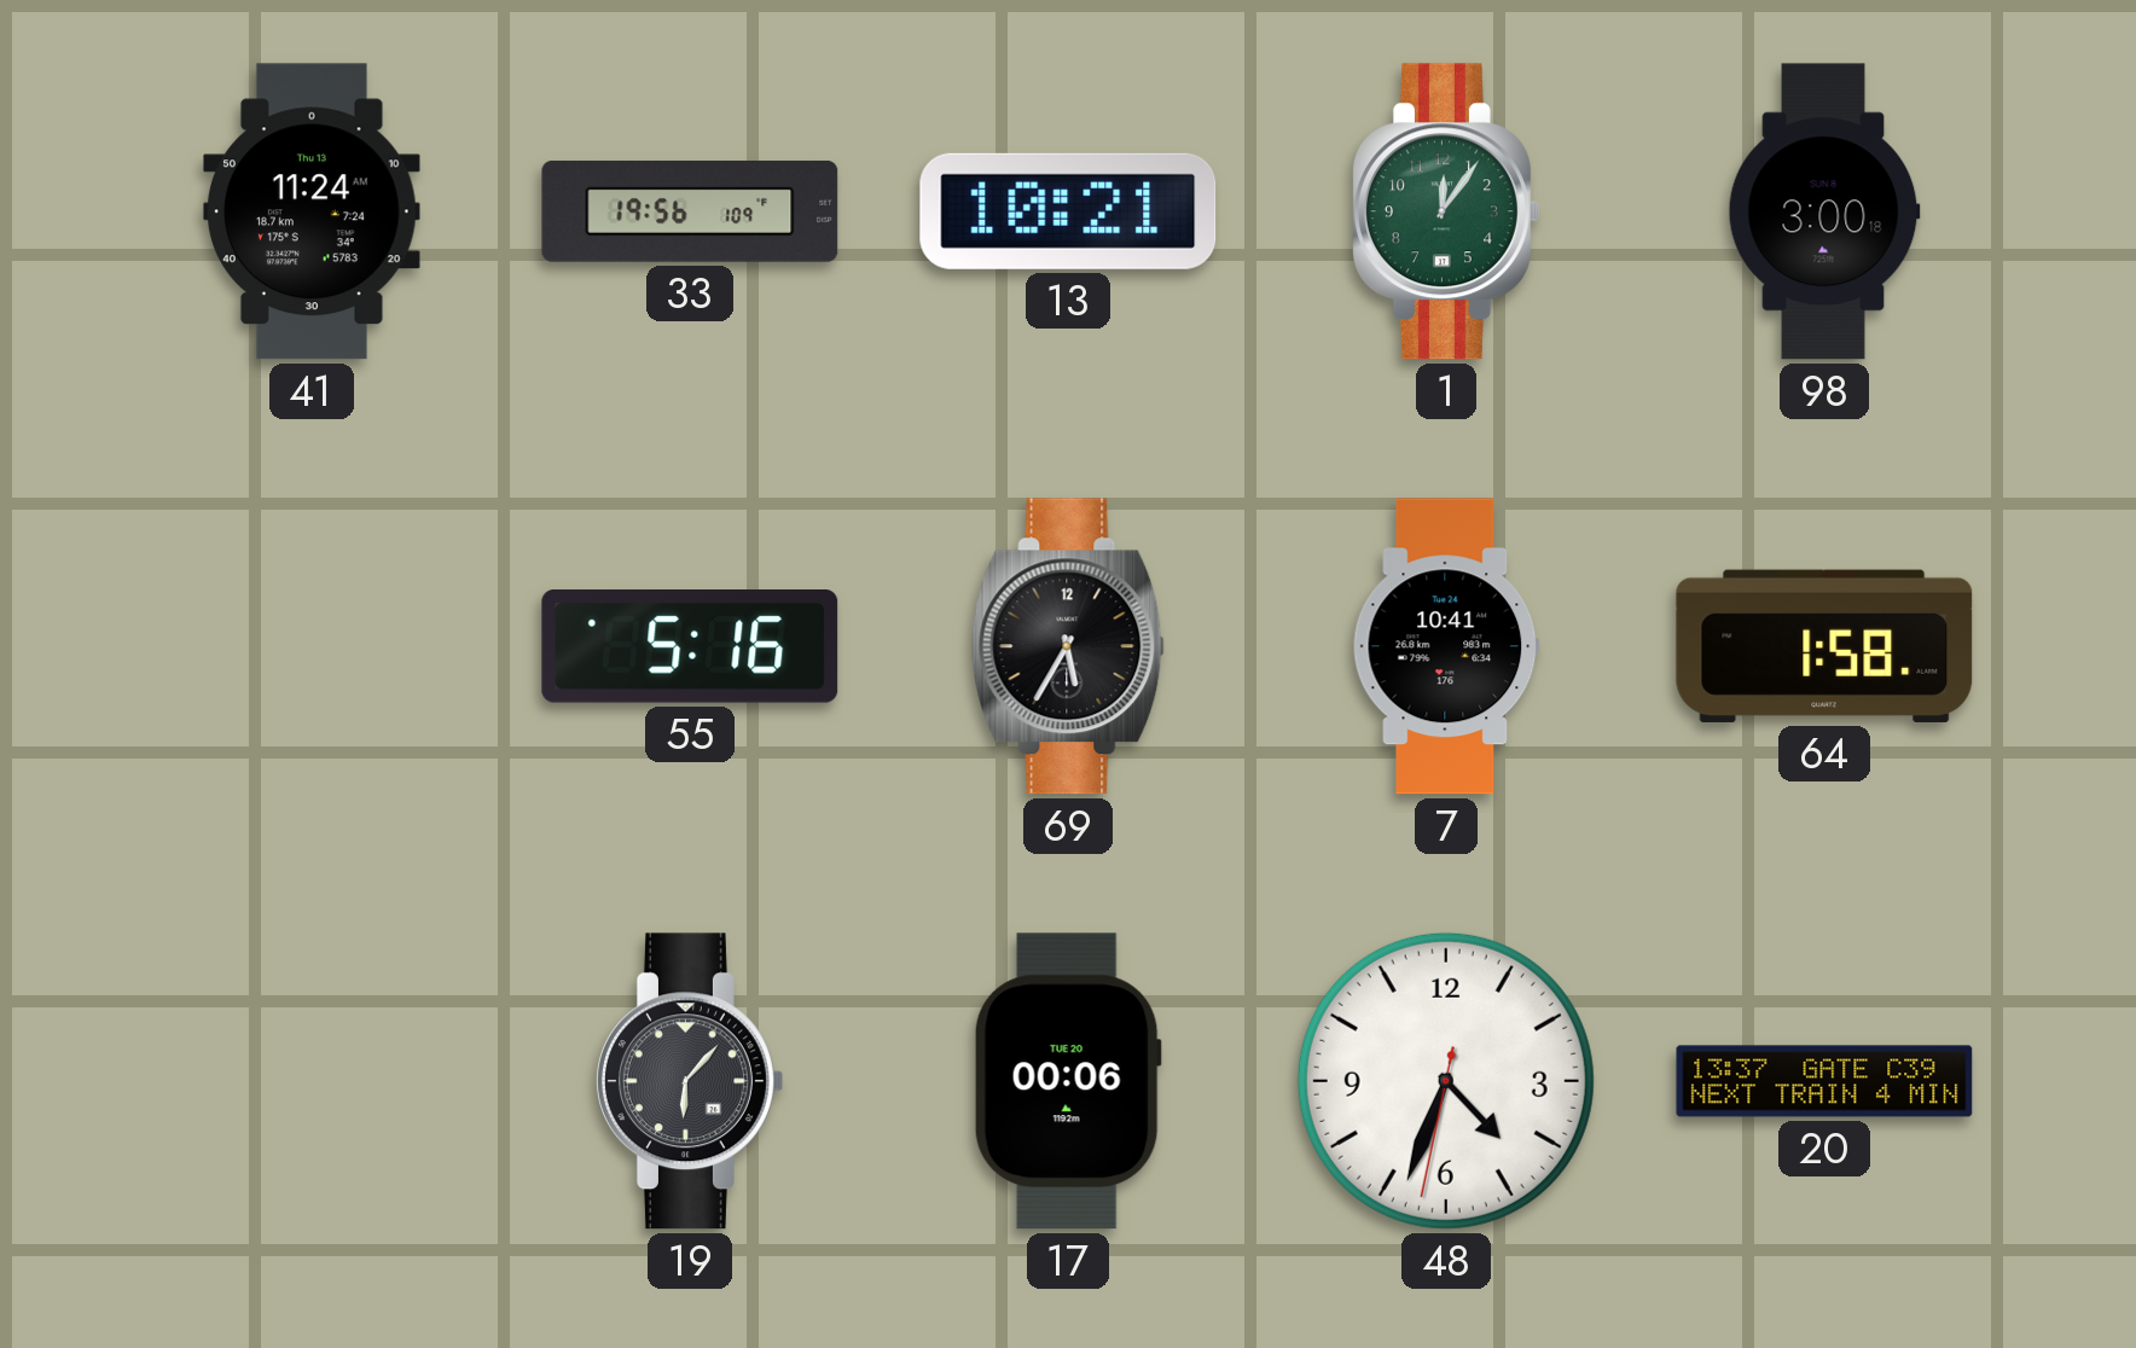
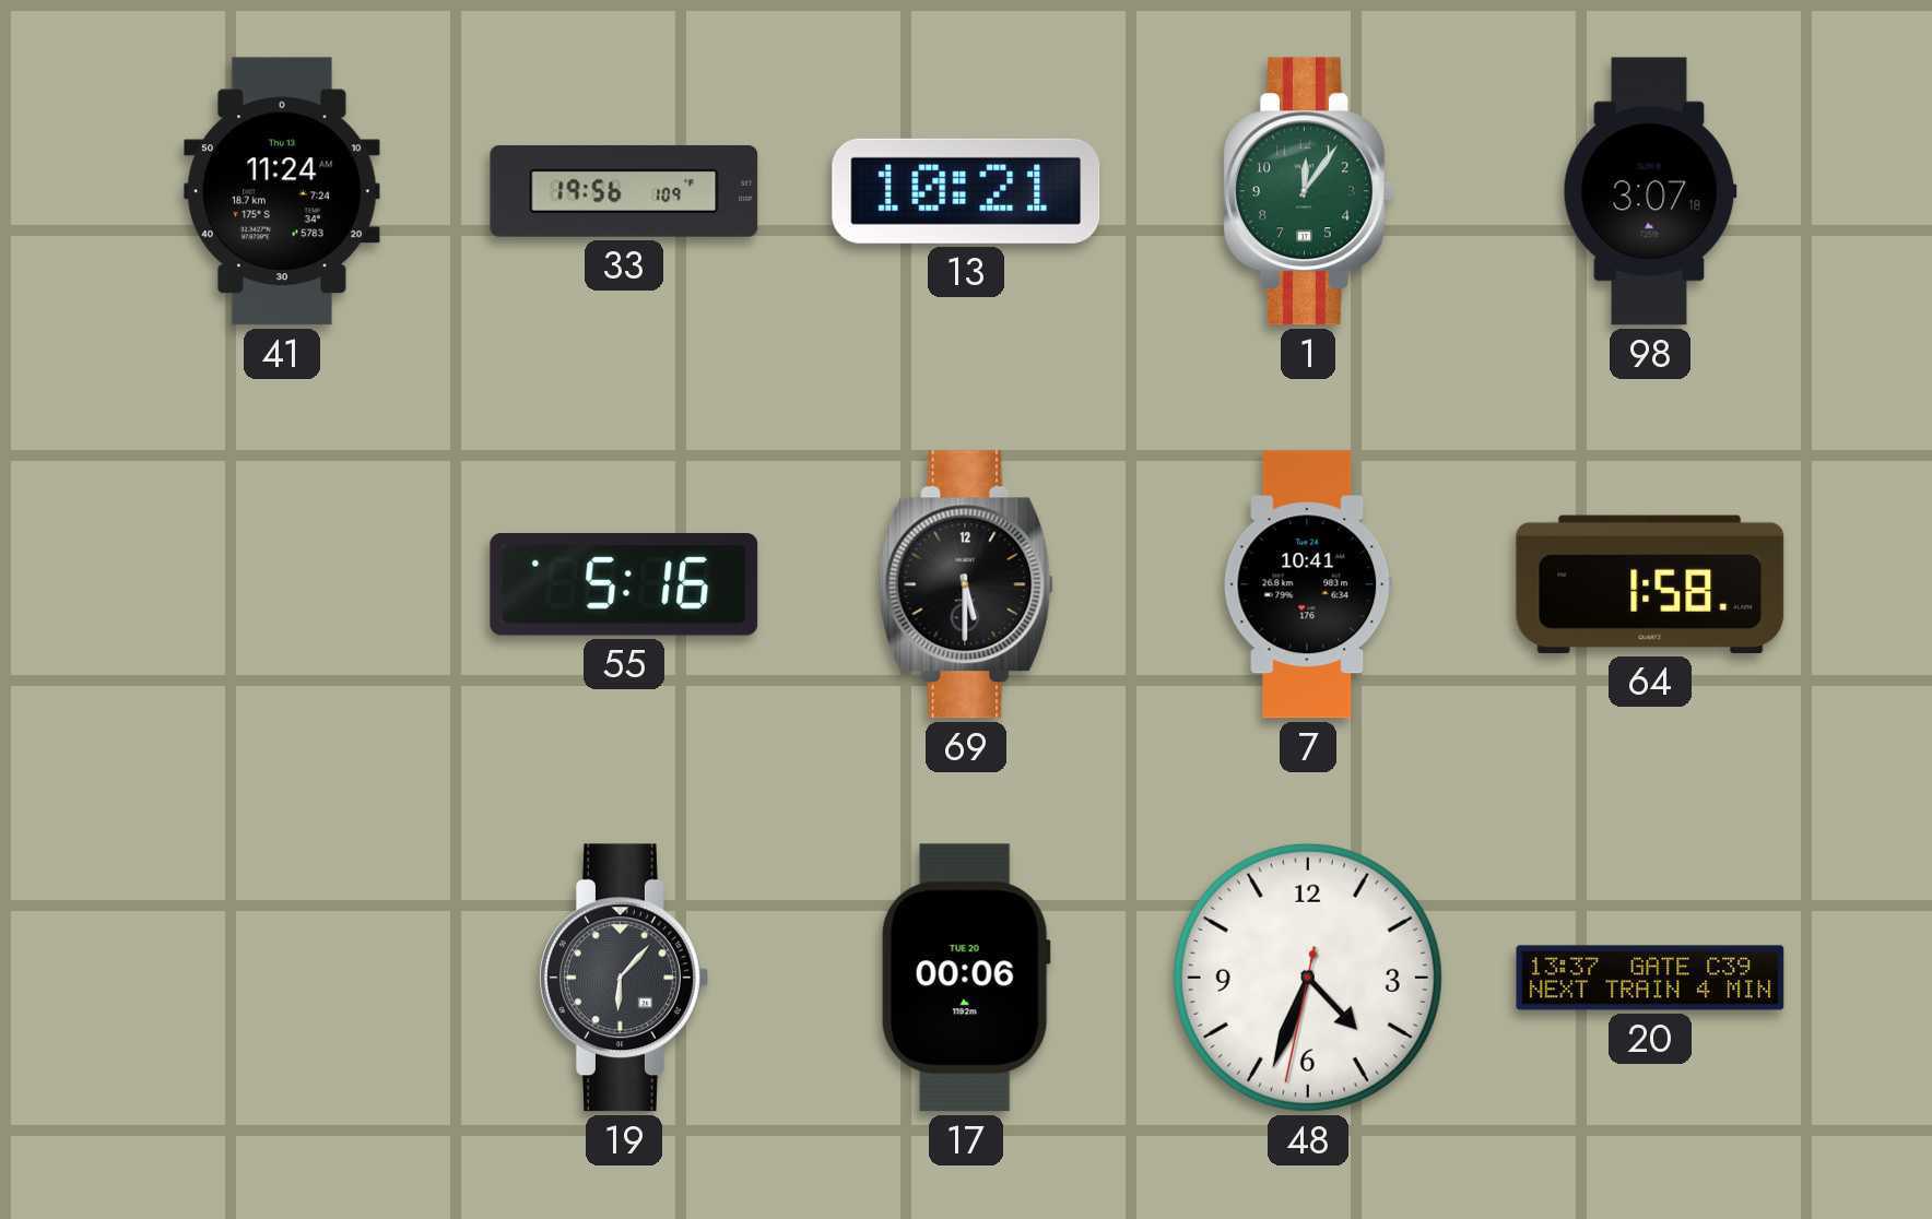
98: 3:00 -> 3:07 (1650, 191)
69: 5:35 -> 5:30 (966, 584)
